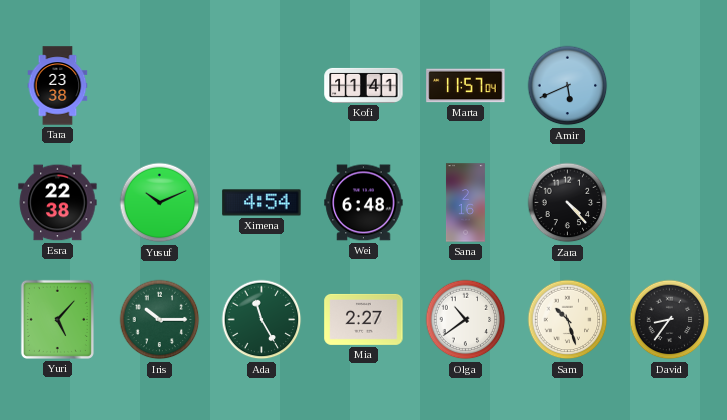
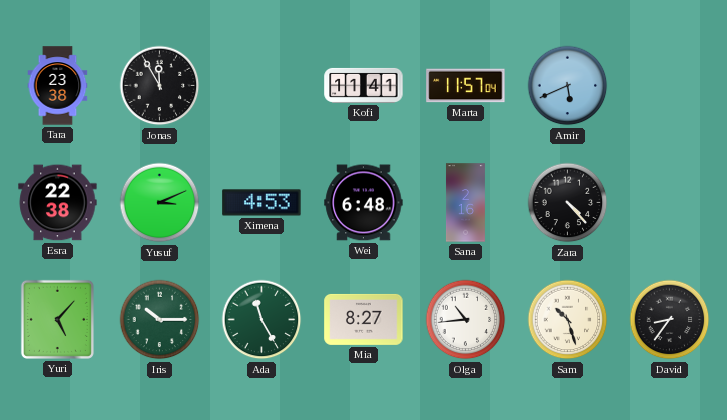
Jonas: none -> 11:55 (160, 86)
Yusuf: 10:11 -> 3:11 (160, 203)
Ximena: 4:54 -> 4:53 (262, 203)
Mia: 2:27 -> 8:27 (364, 319)
Olga: 10:39 -> 10:44 (466, 320)
